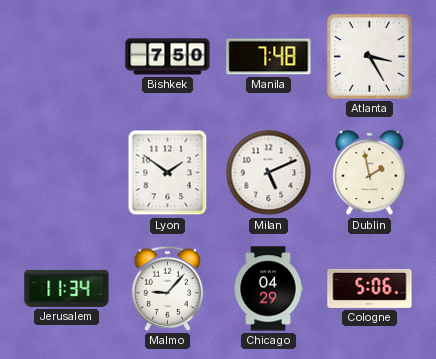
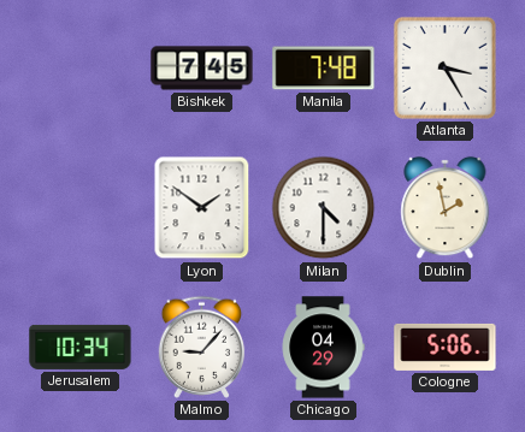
Bishkek: 7:50 -> 7:45 (202, 69)
Milan: 5:11 -> 4:30 (324, 208)
Jerusalem: 11:34 -> 10:34 (81, 347)
